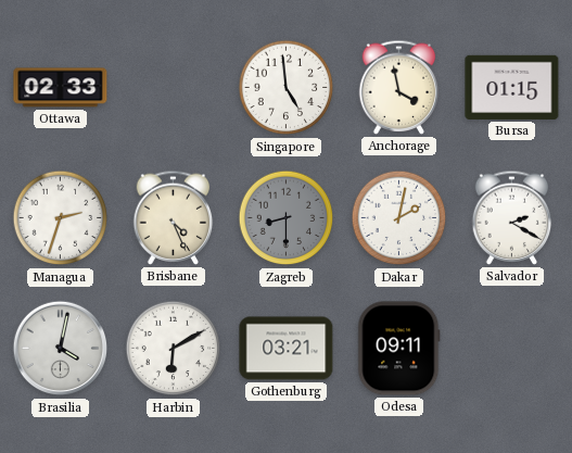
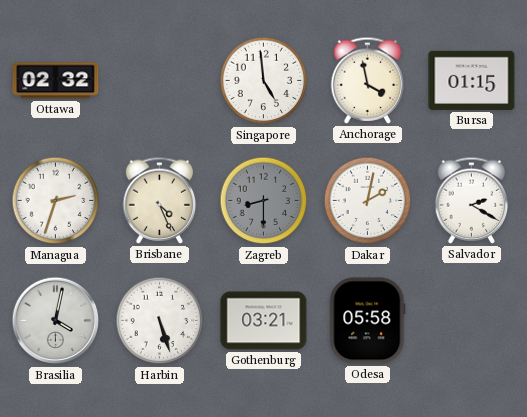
Ottawa: 02:33 -> 02:32 (56, 81)
Harbin: 6:10 -> 5:27 (160, 321)
Odesa: 09:11 -> 05:58 (368, 321)
